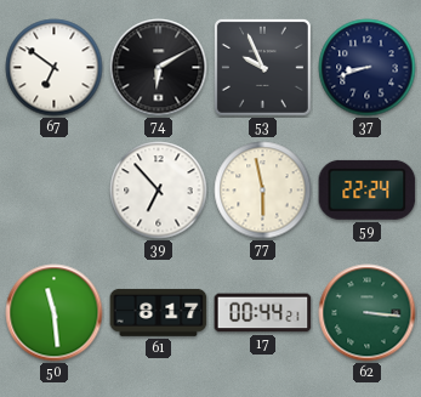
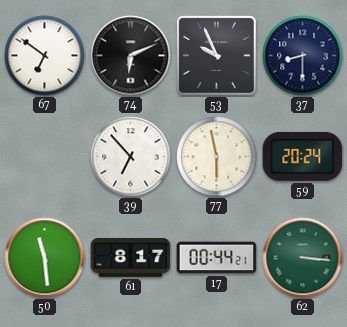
74: 6:10 -> 6:11 (131, 56)
37: 8:42 -> 8:30 (303, 56)
59: 22:24 -> 20:24 (303, 156)
